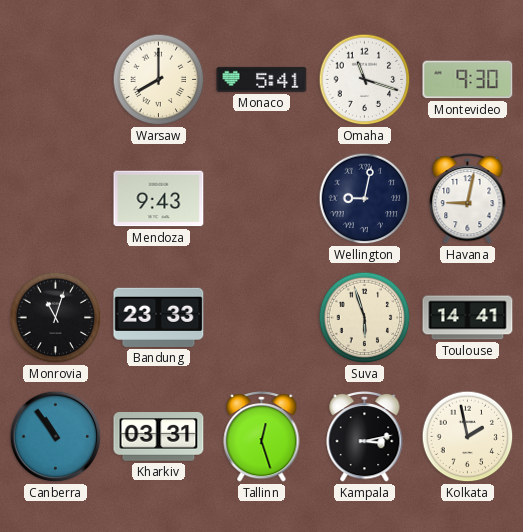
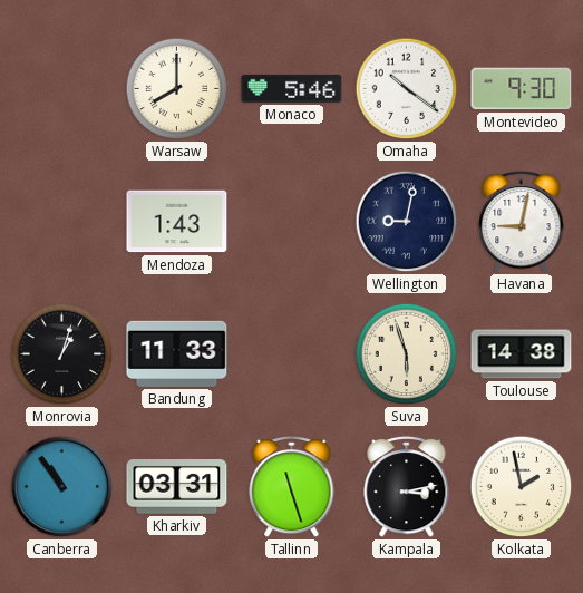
Monaco: 5:41 -> 5:46 (292, 88)
Omaha: 11:18 -> 10:21 (407, 89)
Mendoza: 9:43 -> 1:43 (177, 222)
Monrovia: 11:03 -> 1:03 (62, 354)
Bandung: 23:33 -> 11:33 (177, 353)
Toulouse: 14:41 -> 14:38 (522, 354)
Tallinn: 12:27 -> 11:27 (292, 487)
